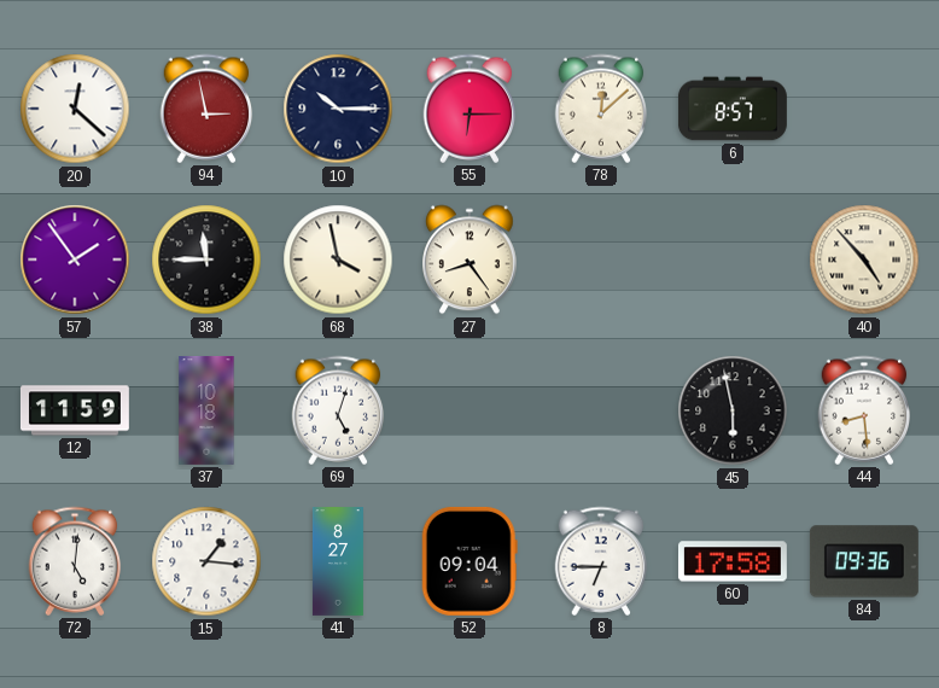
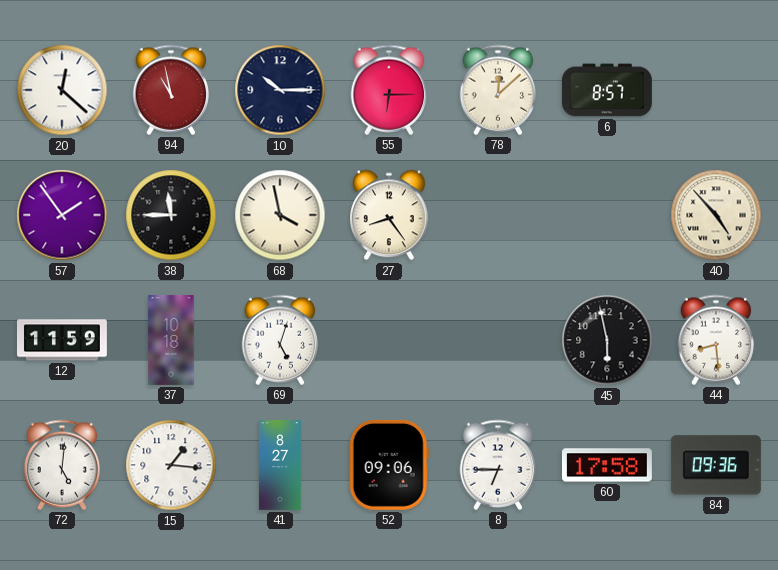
94: 2:58 -> 10:58 (171, 90)
52: 09:04 -> 09:06 (389, 465)
